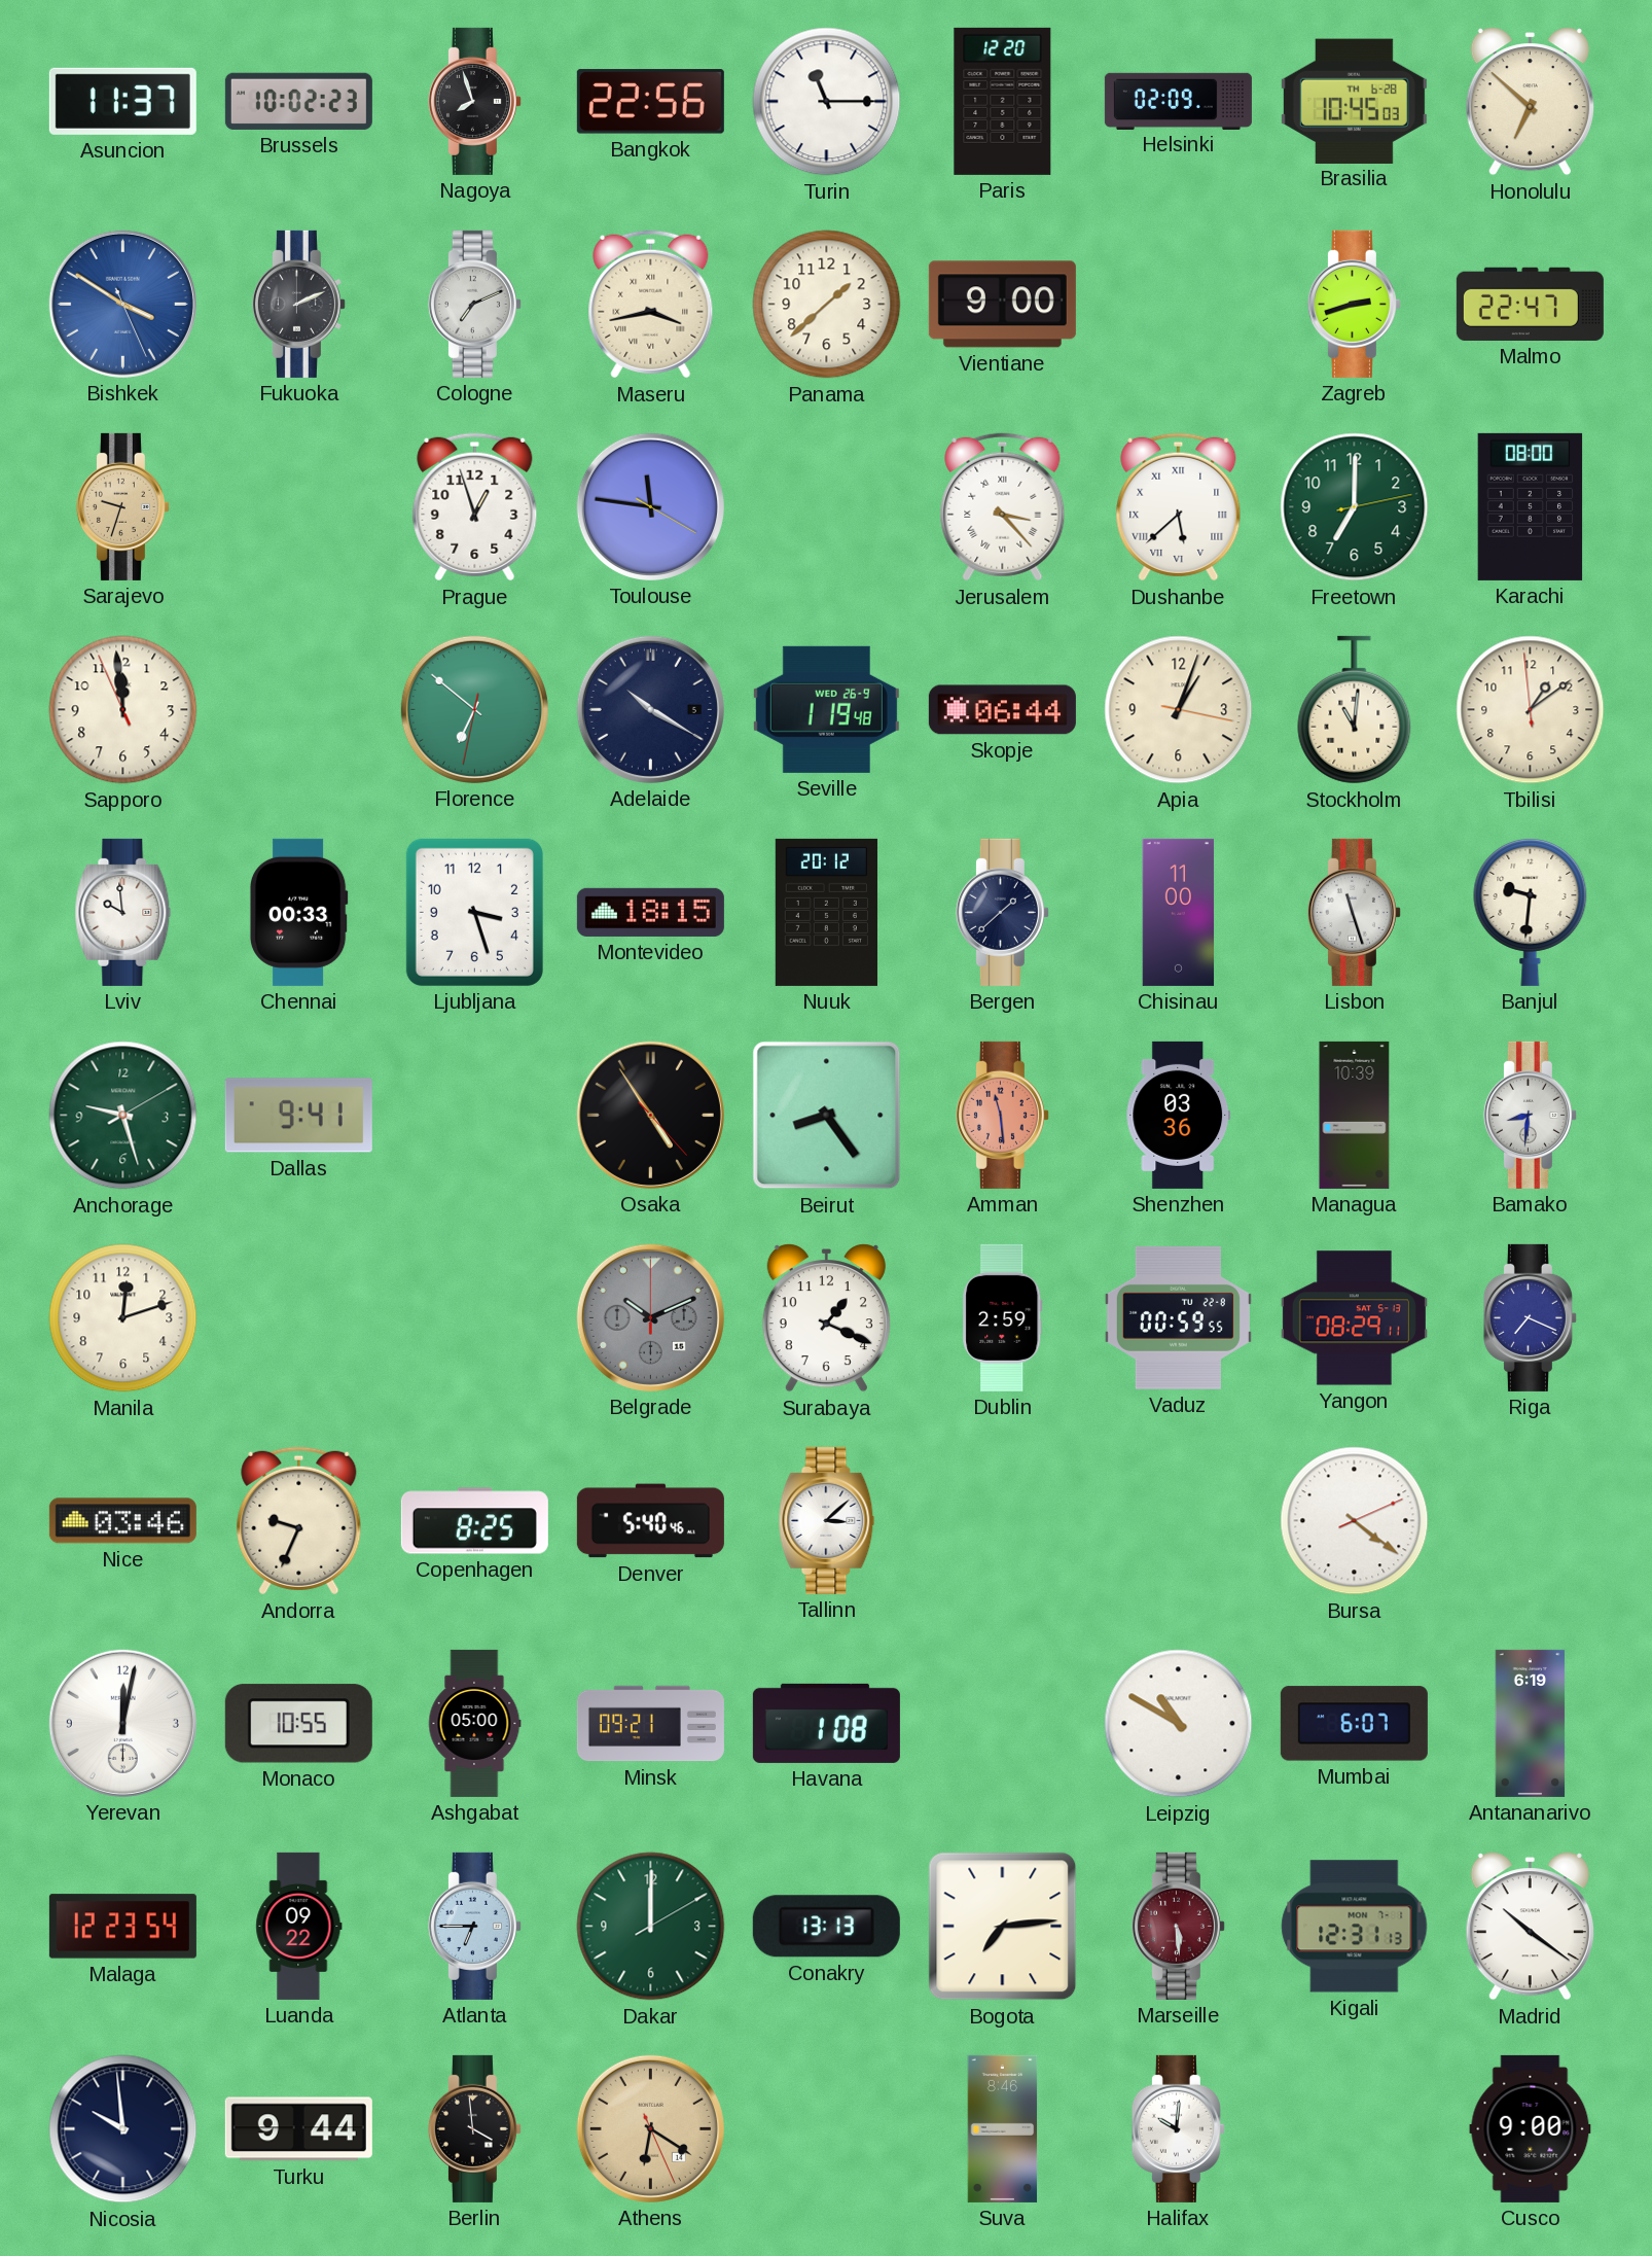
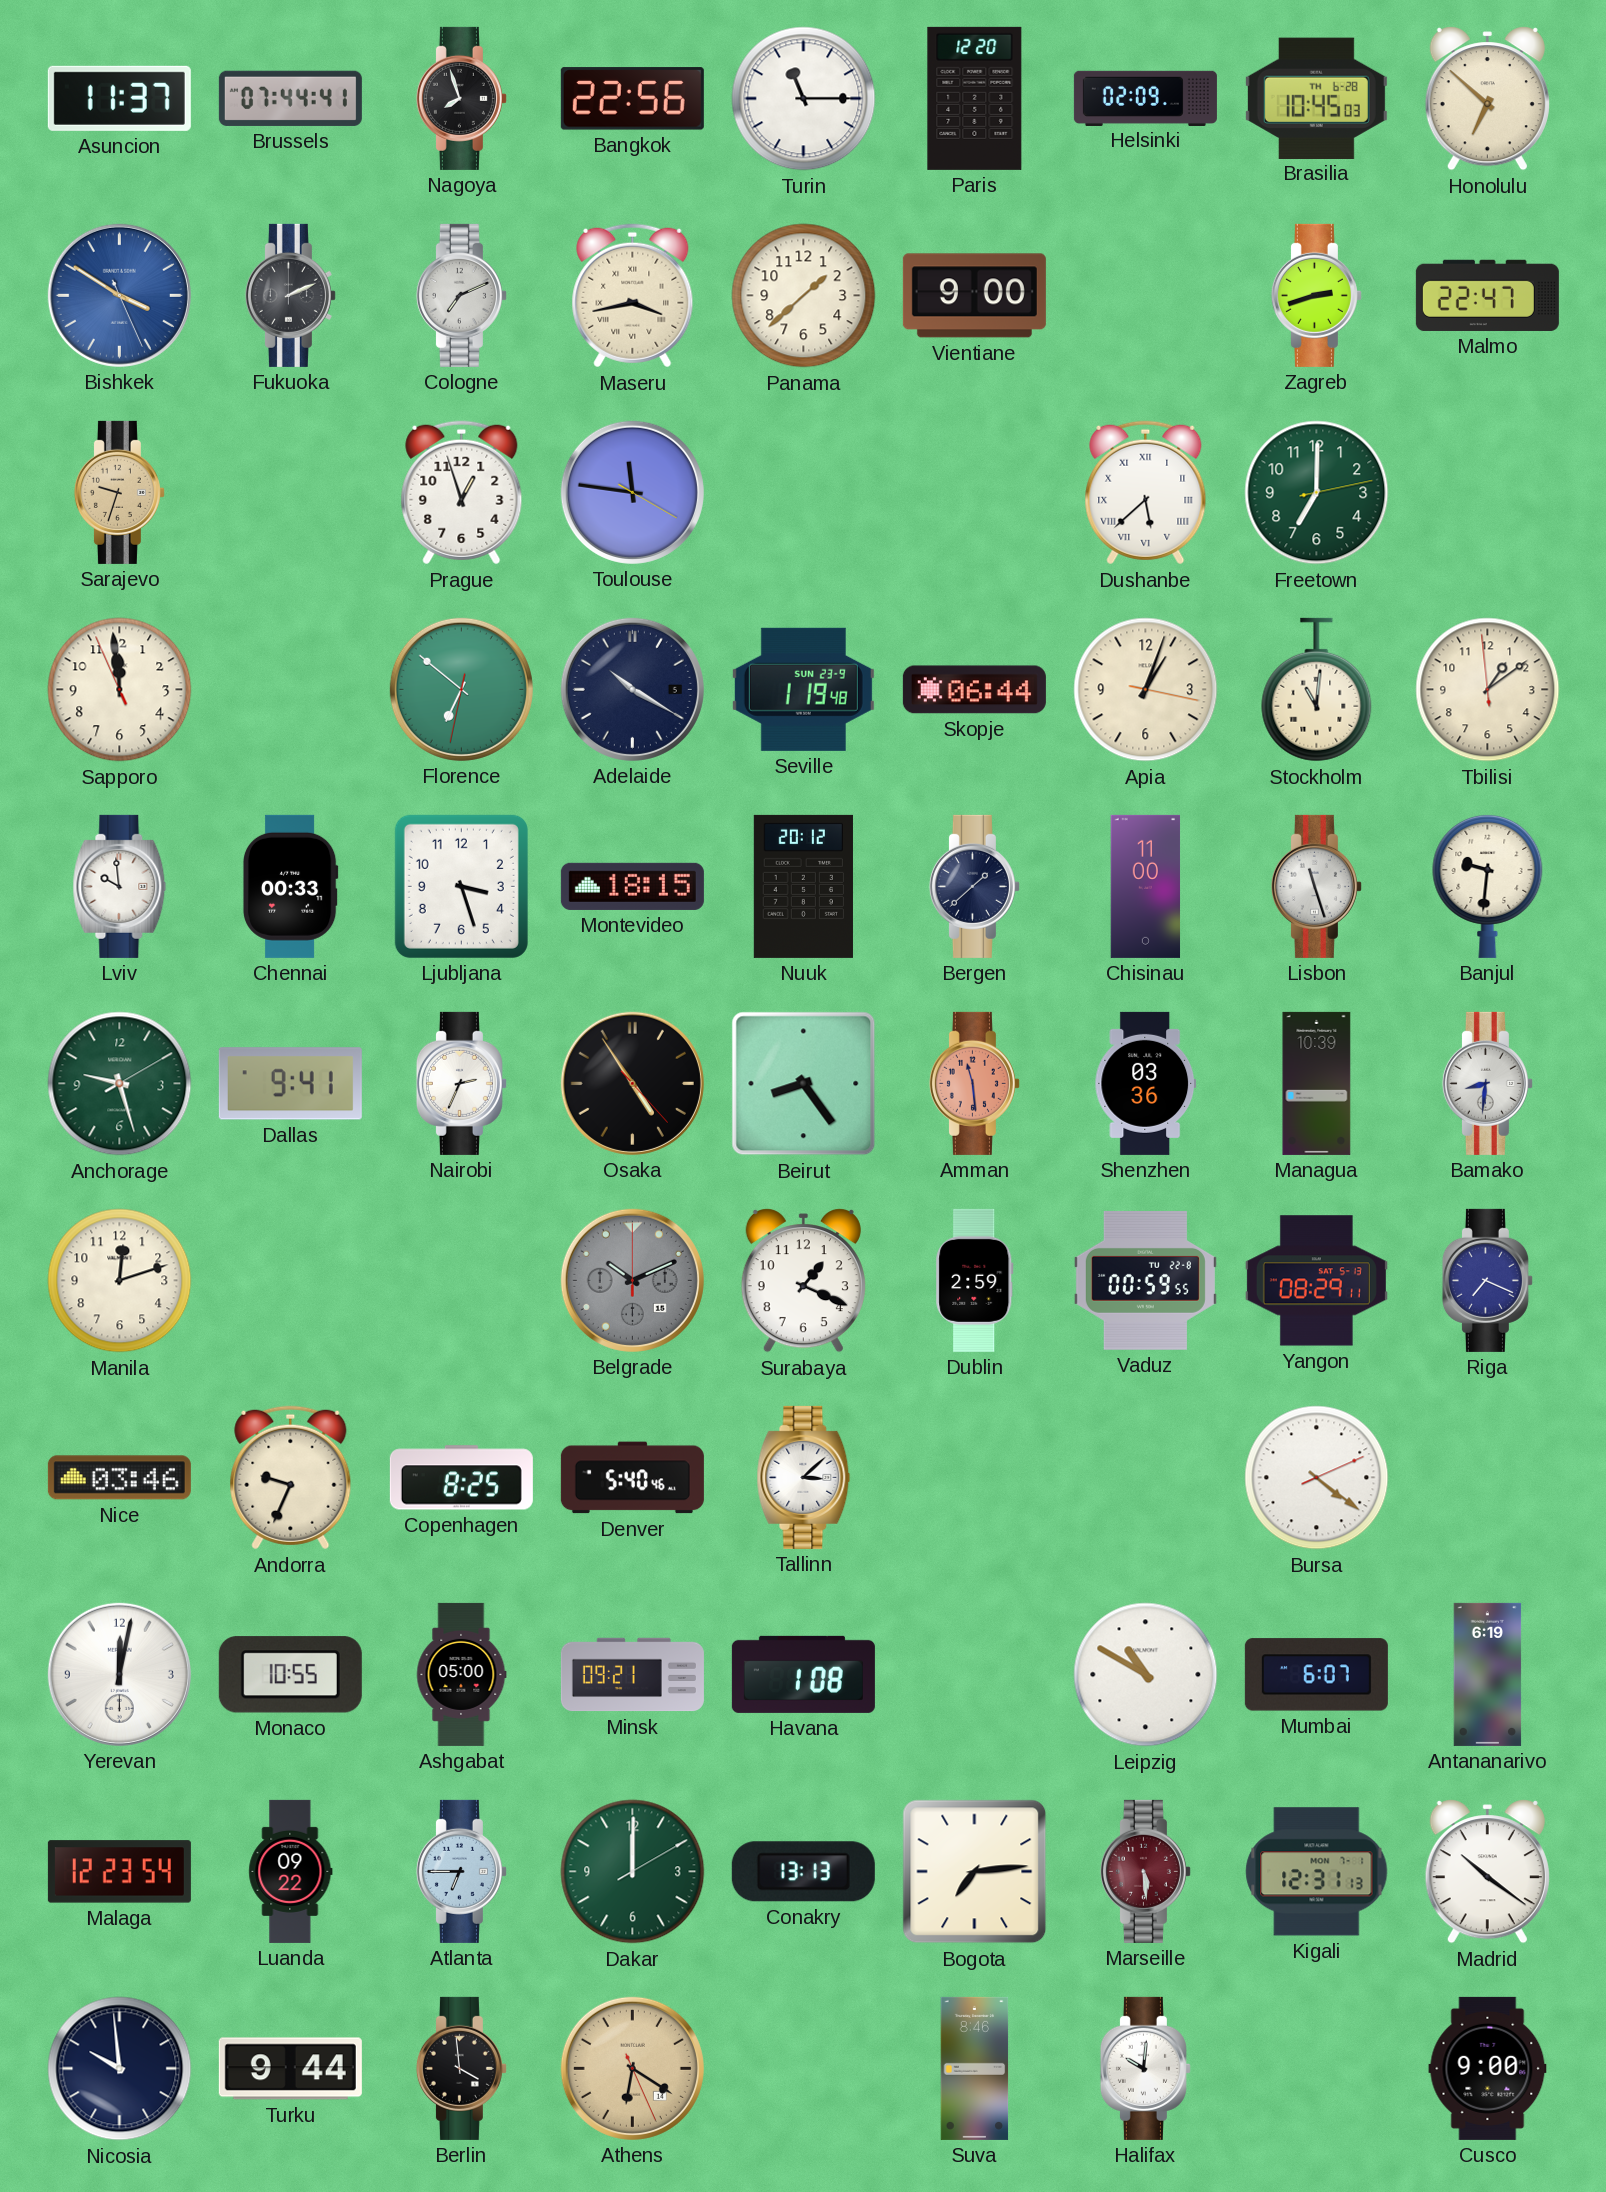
Brussels: 10:02 -> 07:44 (290, 98)
Jerusalem: 3:23 -> none (1003, 507)
Karachi: 08:00 -> none (1531, 506)
Seville date: WED 26-9 -> SUN 23-9 (803, 689)
Nairobi: none -> 2:34 (461, 1083)
